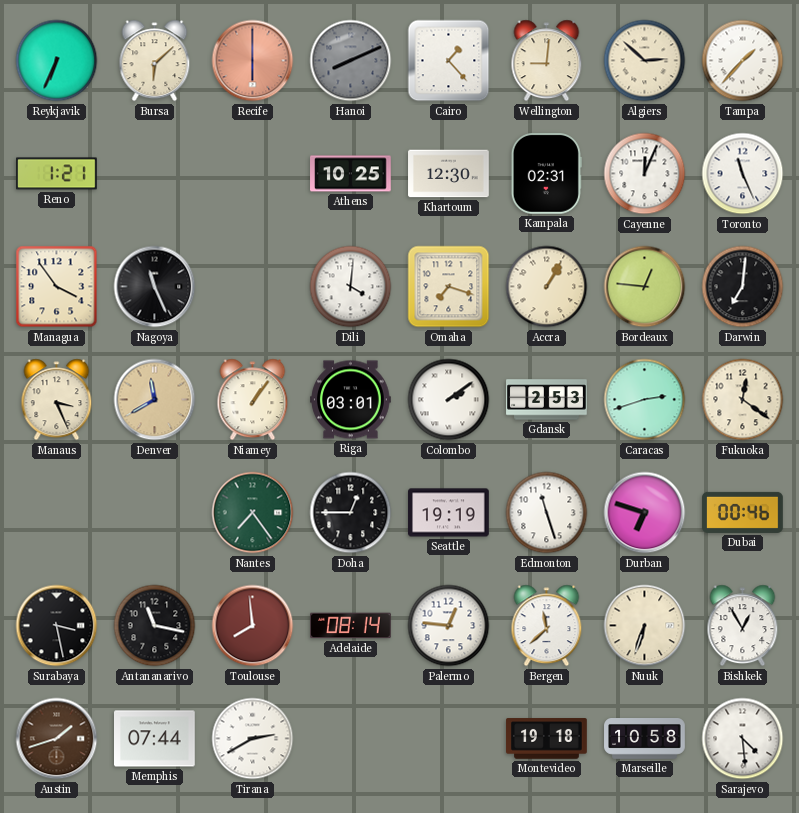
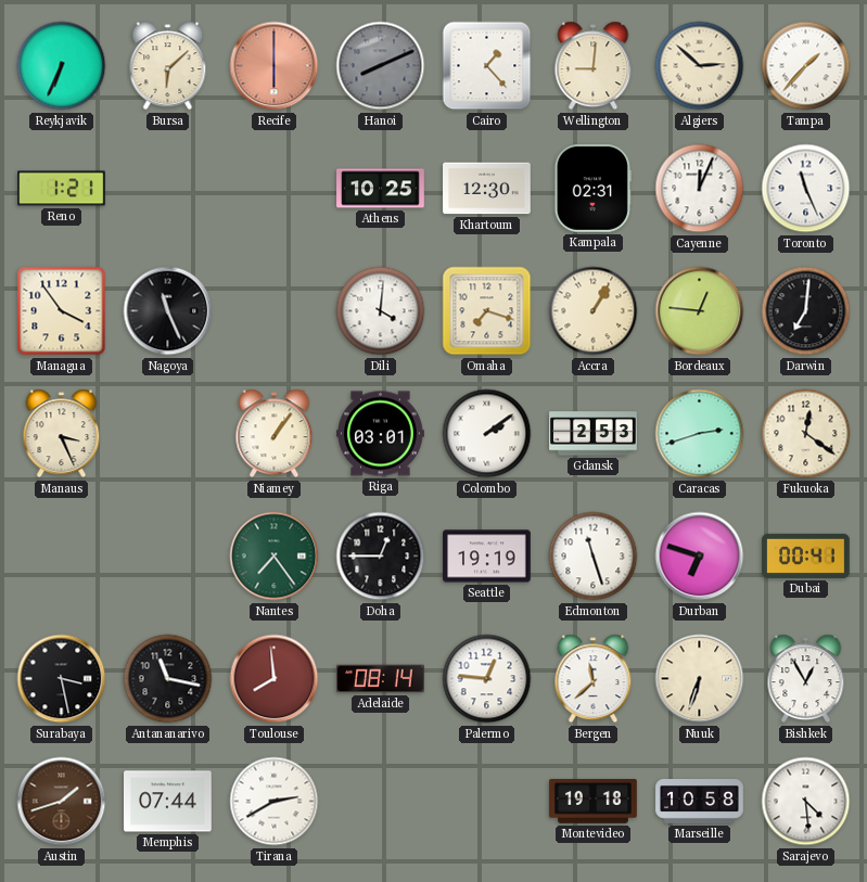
Denver: 11:40 -> none (155, 400)
Dubai: 00:46 -> 00:41 (806, 555)
